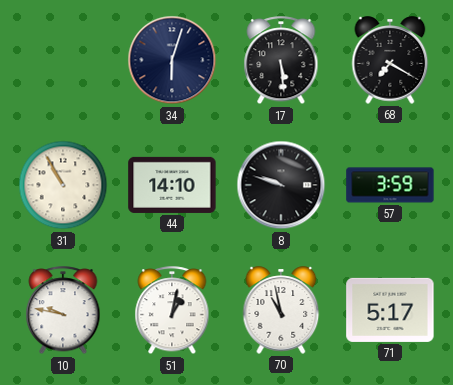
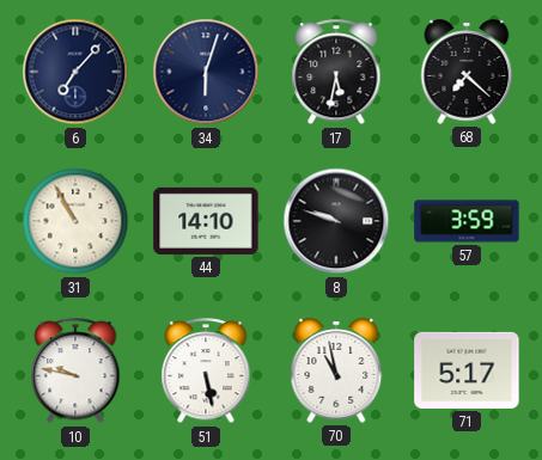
6: none -> 7:07 (75, 72)
17: 5:29 -> 5:32 (336, 73)
68: 7:20 -> 7:22 (467, 72)
51: 1:02 -> 5:28 (206, 372)
